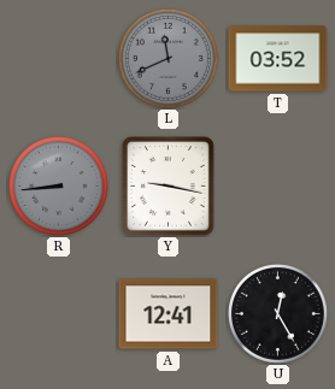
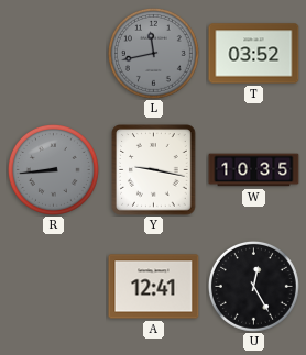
L: 11:41 -> 11:43 (153, 53)
W: none -> 10:35 (254, 170)
